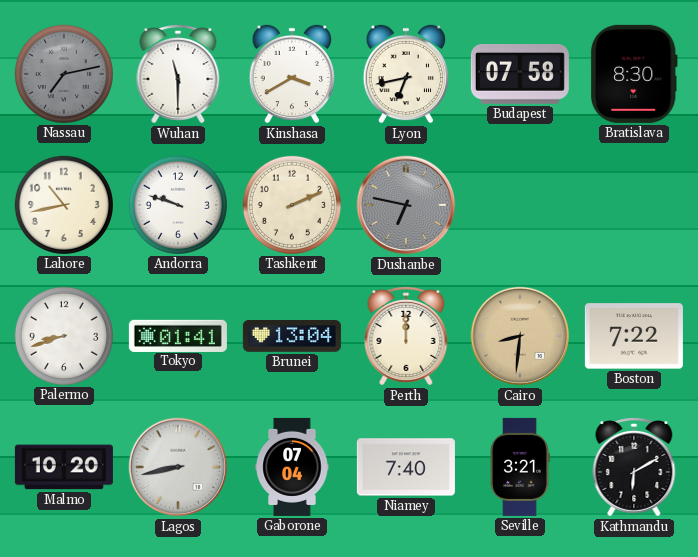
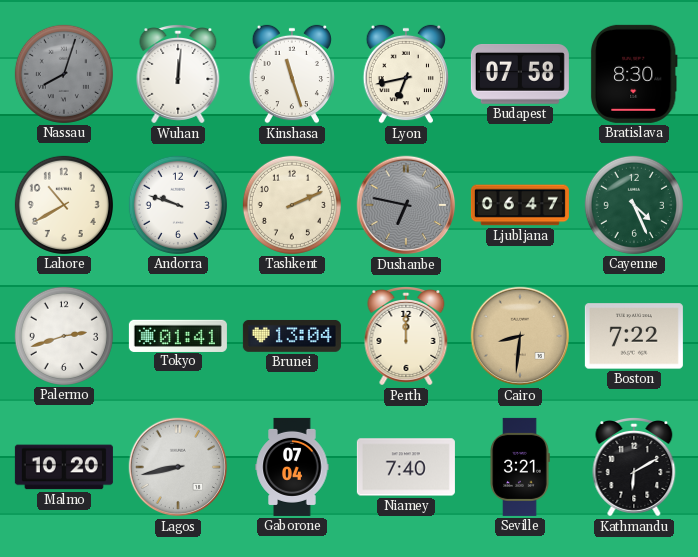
Nassau: 7:13 -> 8:03 (64, 74)
Wuhan: 11:30 -> 12:01 (178, 75)
Kinshasa: 3:40 -> 11:27 (291, 74)
Lahore: 10:43 -> 10:40 (64, 205)
Ljubljana: none -> 06:47 (520, 205)
Cayenne: none -> 4:26 (634, 205)
Palermo: 8:42 -> 2:42 (64, 336)
